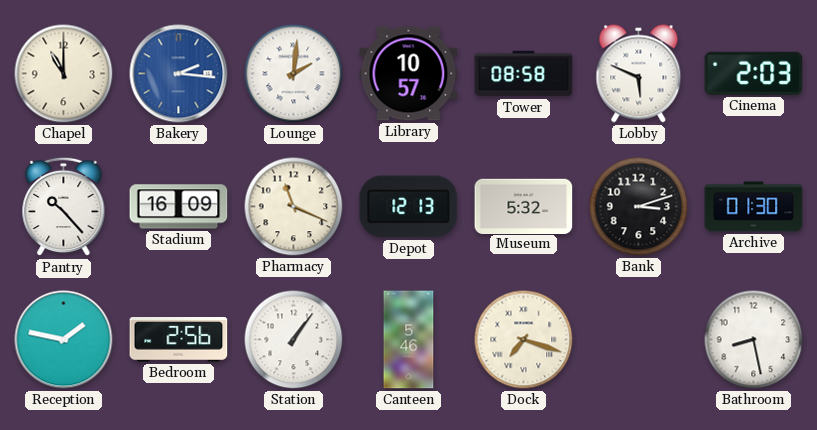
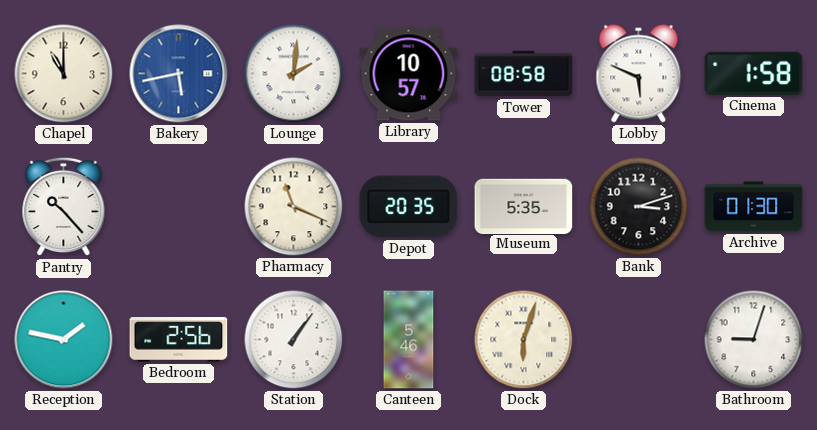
Bakery: 2:16 -> 5:43 (179, 74)
Cinema: 2:03 -> 1:58 (754, 73)
Stadium: 16:09 -> none (179, 207)
Depot: 12:13 -> 20:35 (409, 207)
Museum: 5:32 -> 5:35 (524, 206)
Dock: 7:18 -> 6:03 (524, 340)
Bathroom: 8:28 -> 9:03 (754, 340)
